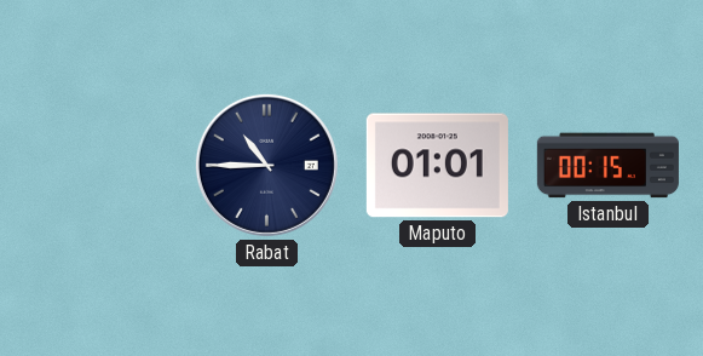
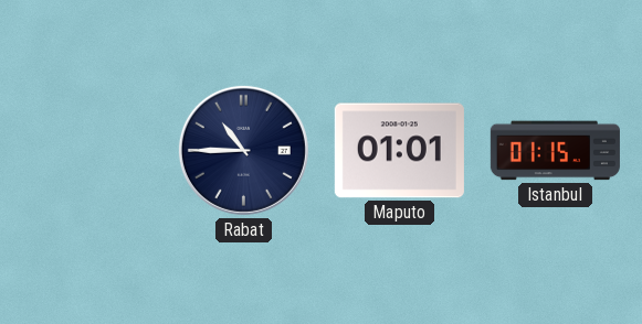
Istanbul: 00:15 -> 01:15 (555, 151)
